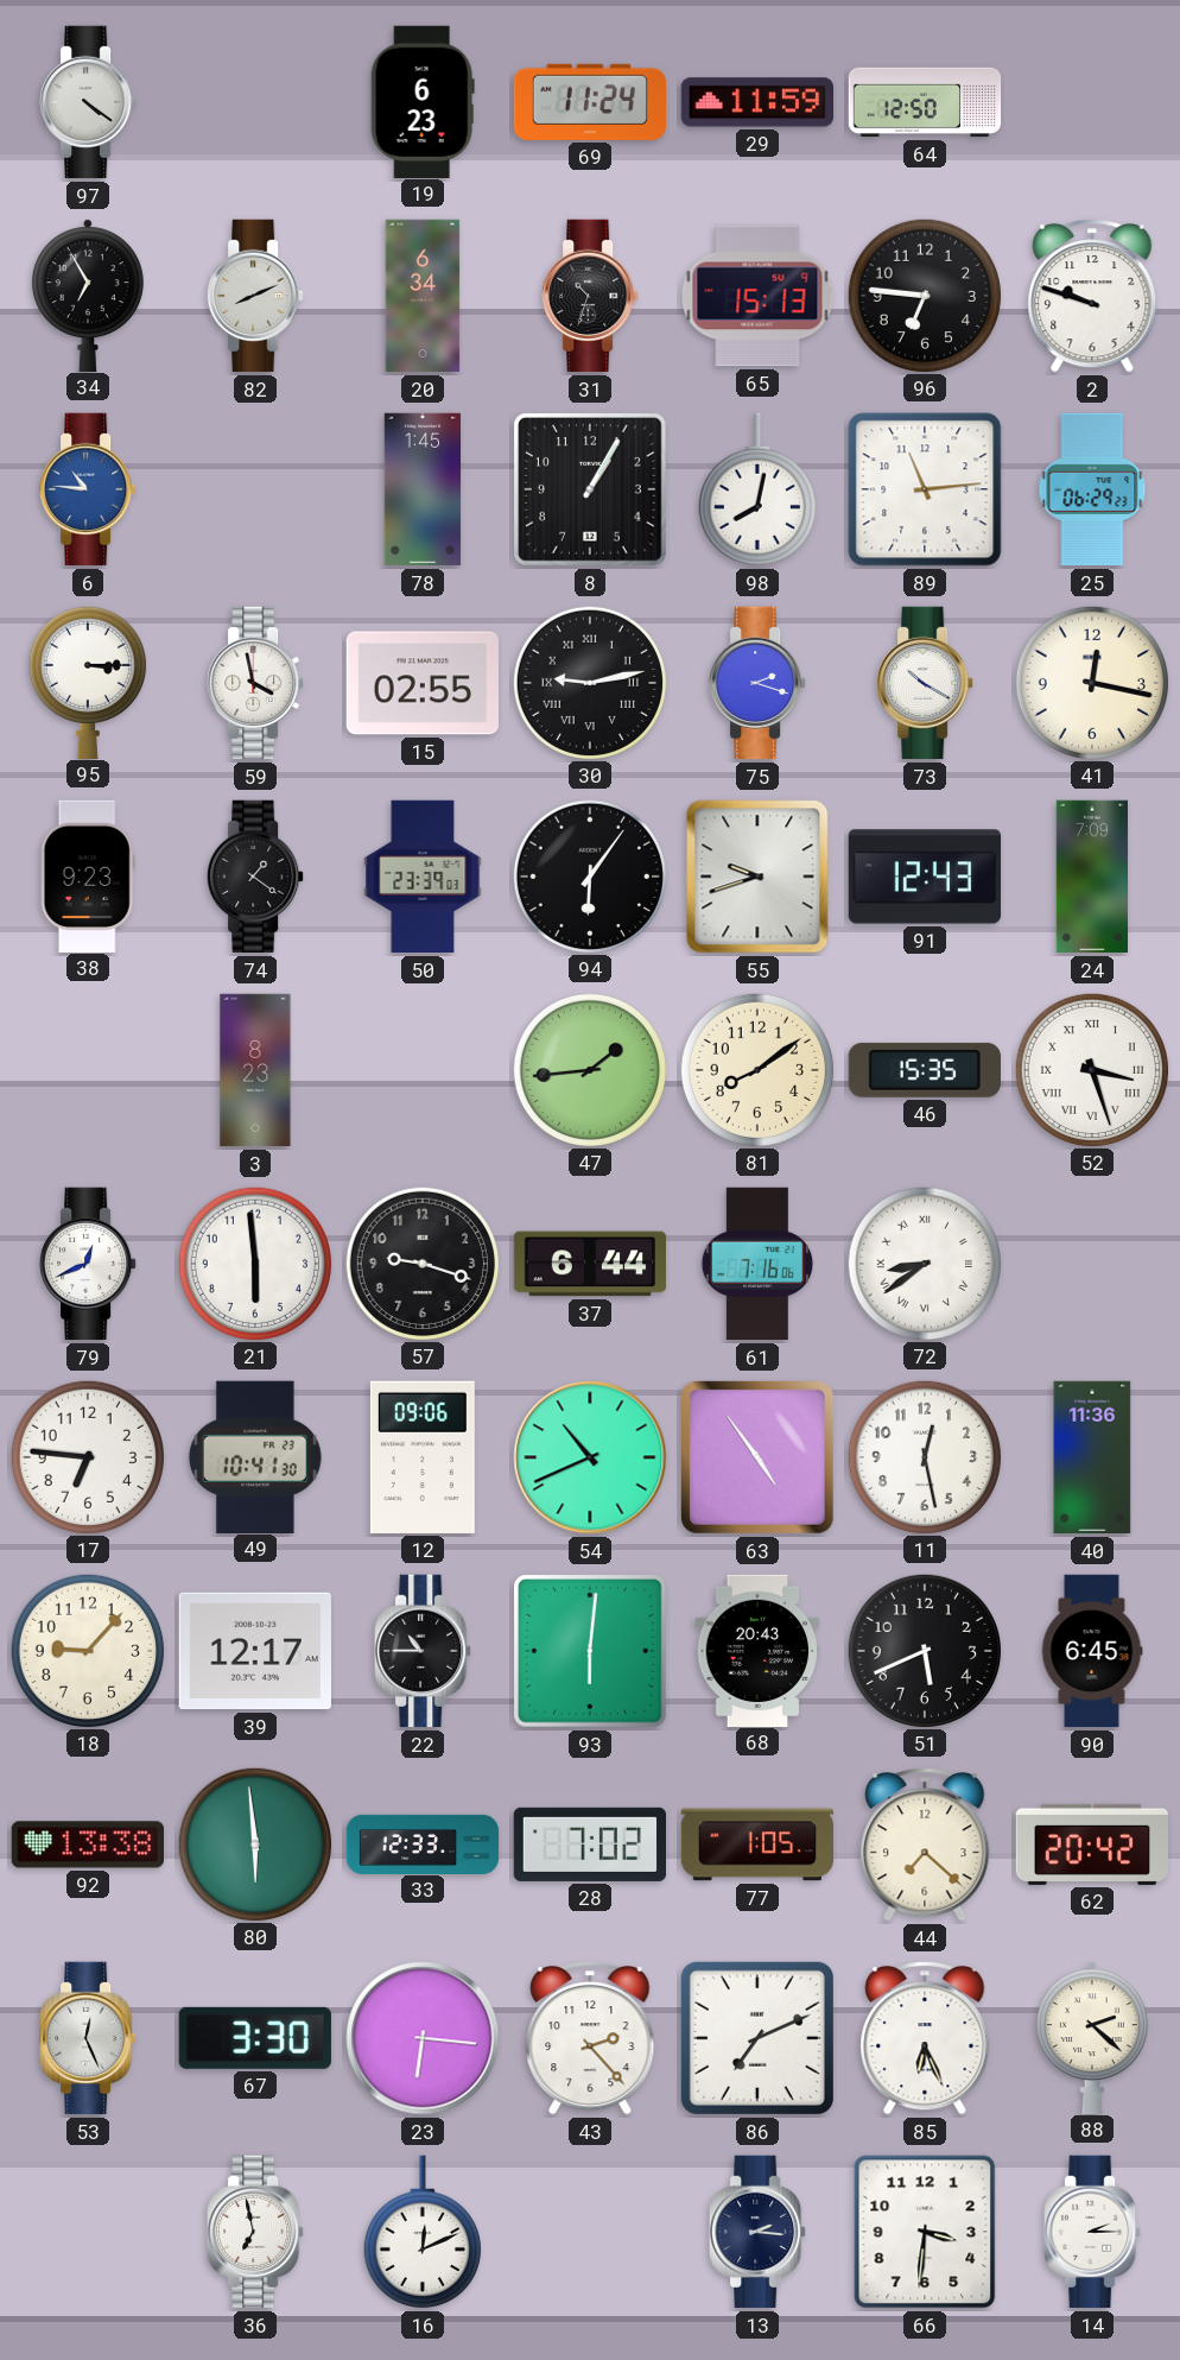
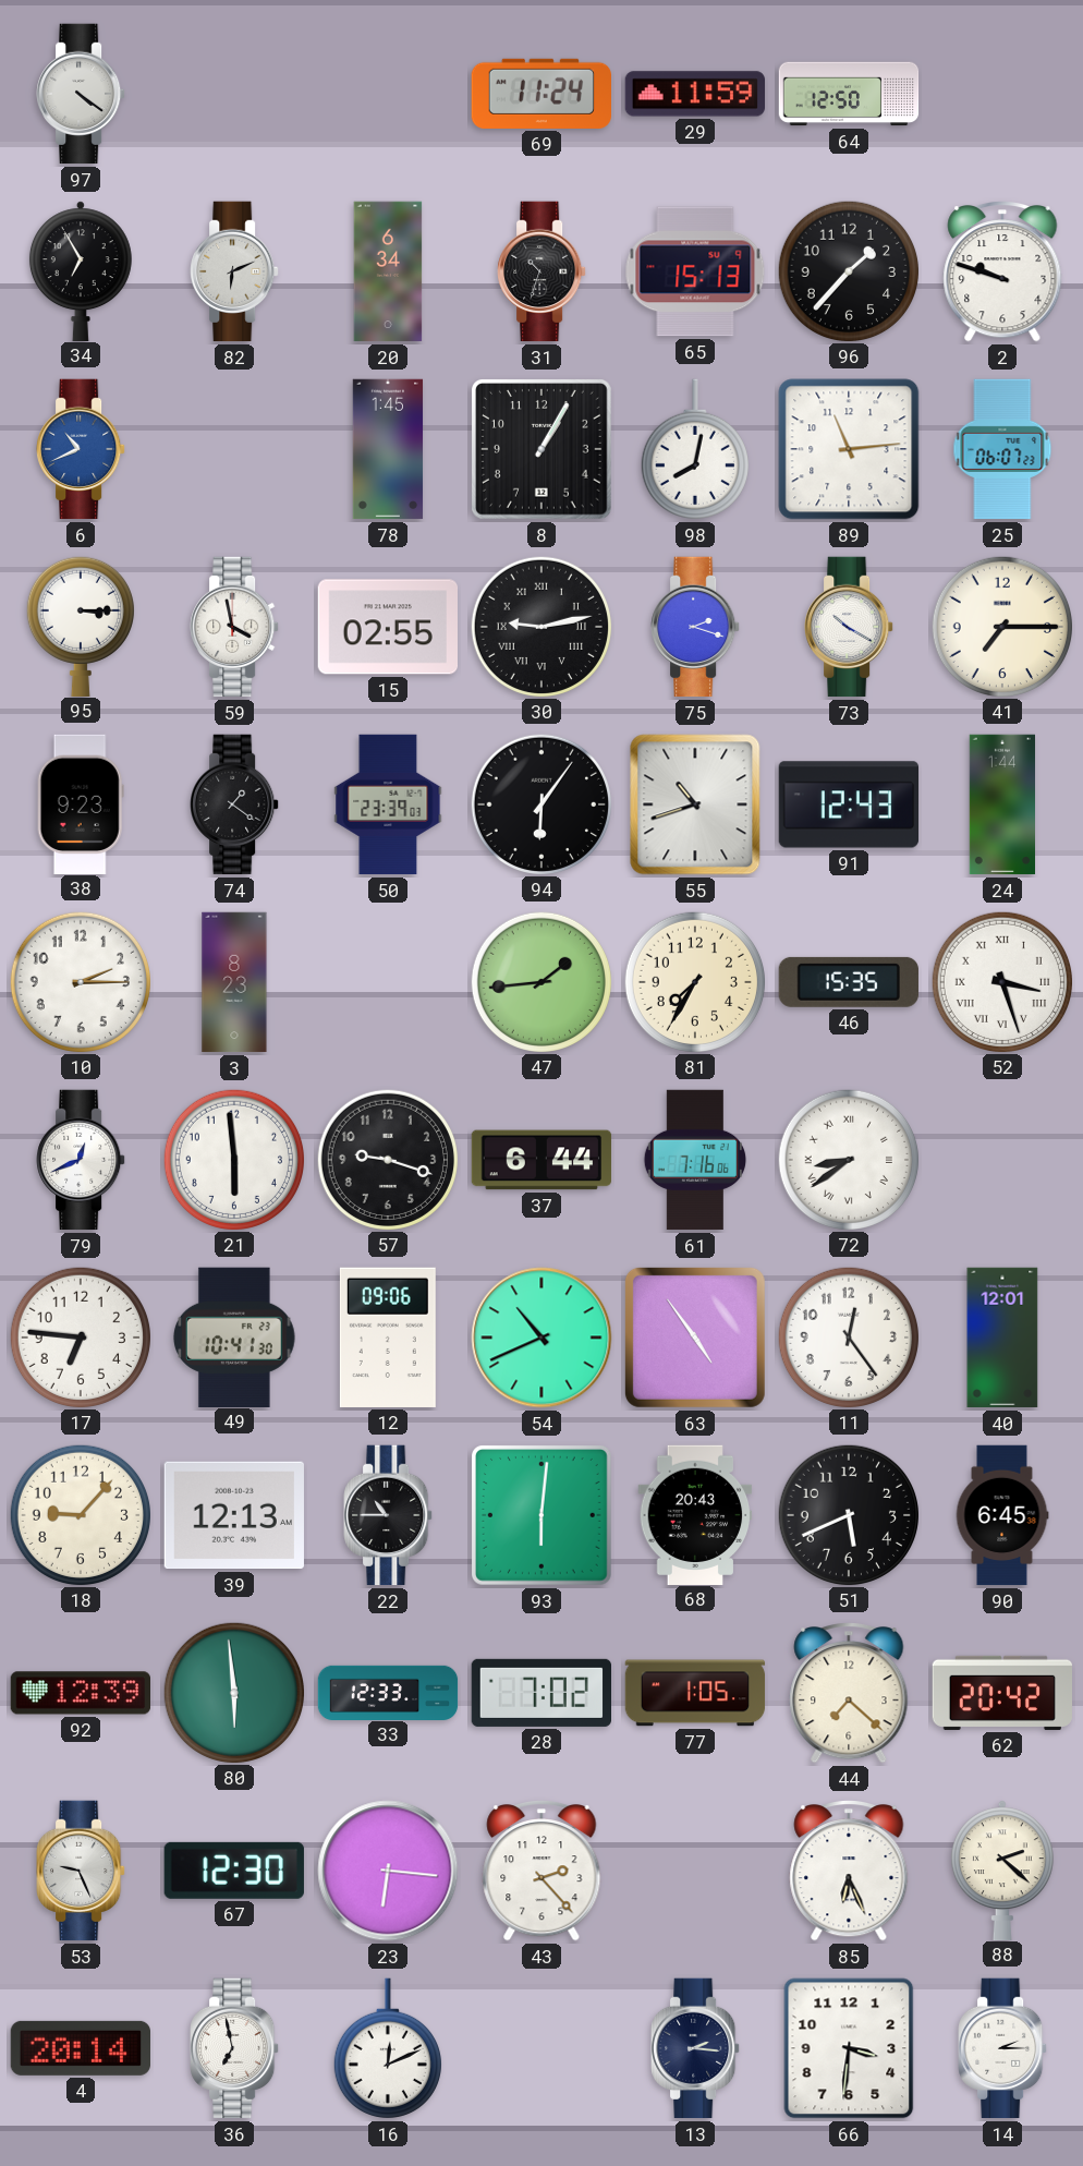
19: 6:23 -> none (423, 101)
82: 8:11 -> 6:11 (234, 271)
96: 6:46 -> 1:37 (848, 270)
6: 10:46 -> 10:41 (81, 449)
25: 06:29 -> 06:07 (1002, 449)
41: 12:17 -> 7:15 (1001, 626)
55: 9:42 -> 10:42 (695, 804)
24: 7:09 -> 1:44 (1002, 804)
10: none -> 2:15 (80, 981)
81: 8:09 -> 7:35 (694, 981)
11: 12:28 -> 12:24 (848, 1336)
40: 11:36 -> 12:01 (1002, 1338)
39: 12:17 -> 12:13 (234, 1515)
92: 13:38 -> 12:39 (80, 1693)
53: 12:26 -> 9:26 (81, 1871)
67: 3:30 -> 12:30 (234, 1871)
86: 7:11 -> none (757, 2038)
4: none -> 20:14 (80, 2048)
